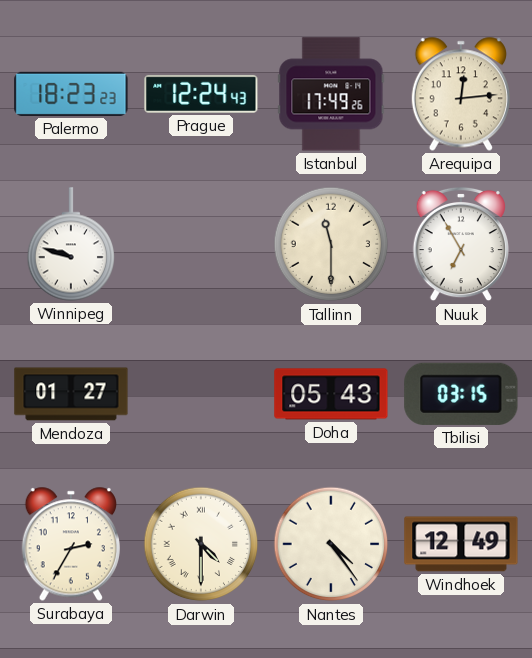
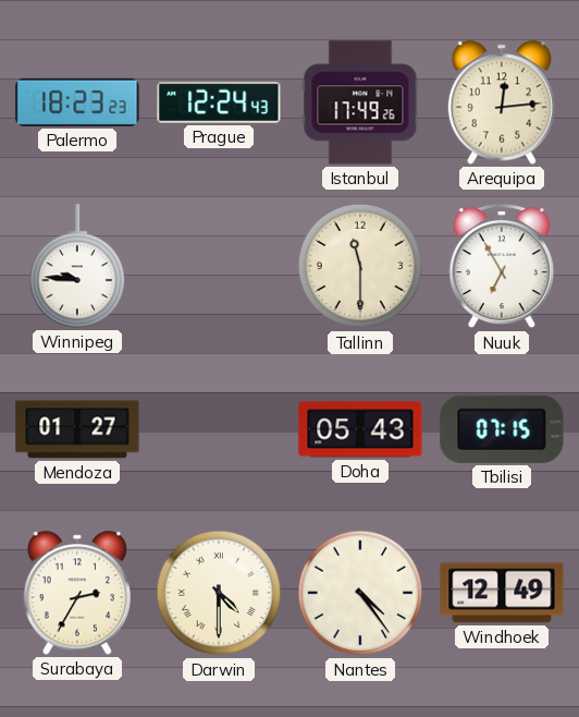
Winnipeg: 9:48 -> 9:46 (76, 266)
Tbilisi: 03:15 -> 07:15 (502, 429)
